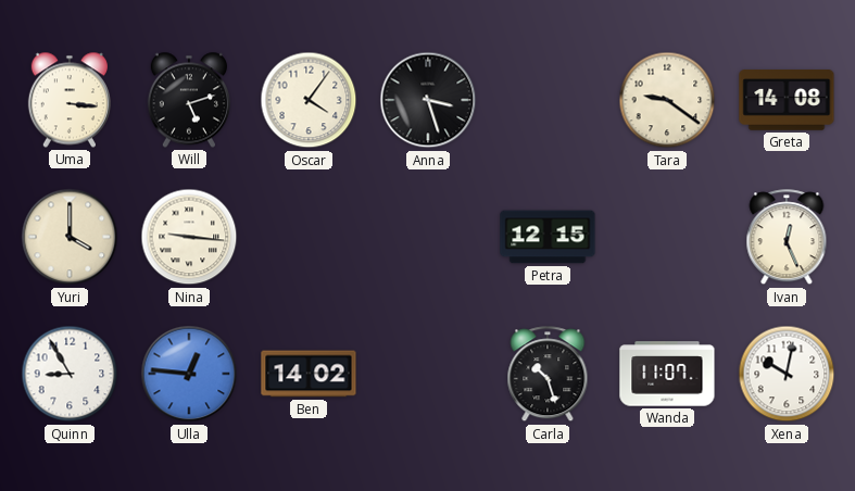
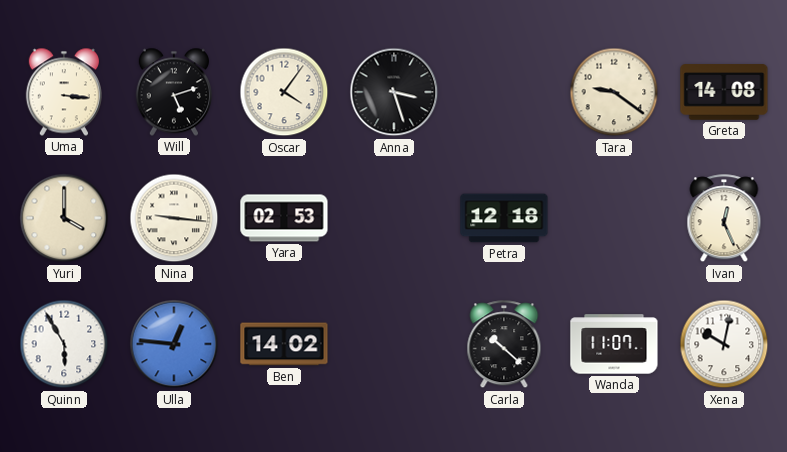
Yara: none -> 02:53 (284, 218)
Petra: 12:15 -> 12:18 (504, 218)
Quinn: 8:55 -> 5:55 (64, 344)
Carla: 10:27 -> 10:22 (504, 345)
